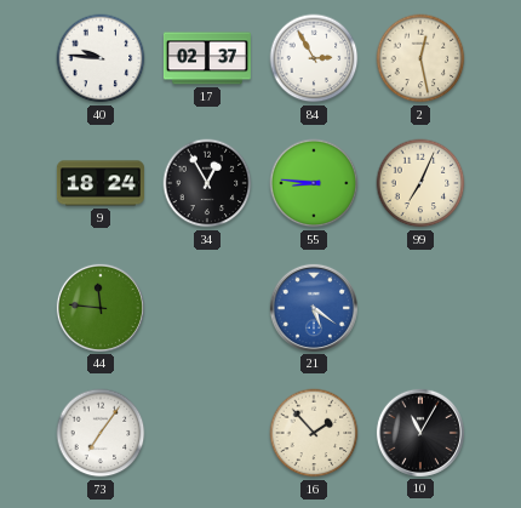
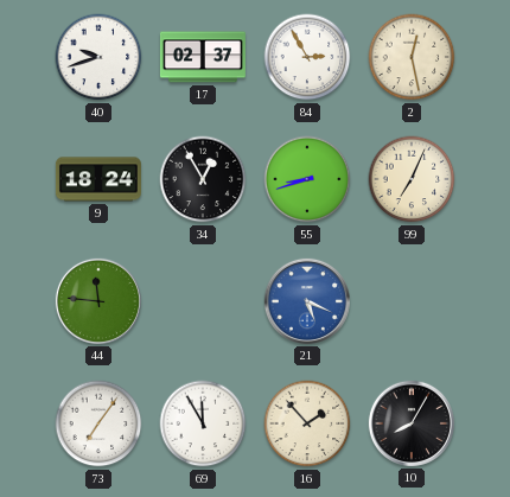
40: 9:46 -> 9:42 (98, 57)
55: 8:46 -> 8:42 (307, 179)
21: 5:21 -> 5:19 (307, 301)
69: none -> 11:55 (203, 423)
10: 11:05 -> 8:05 (412, 423)
